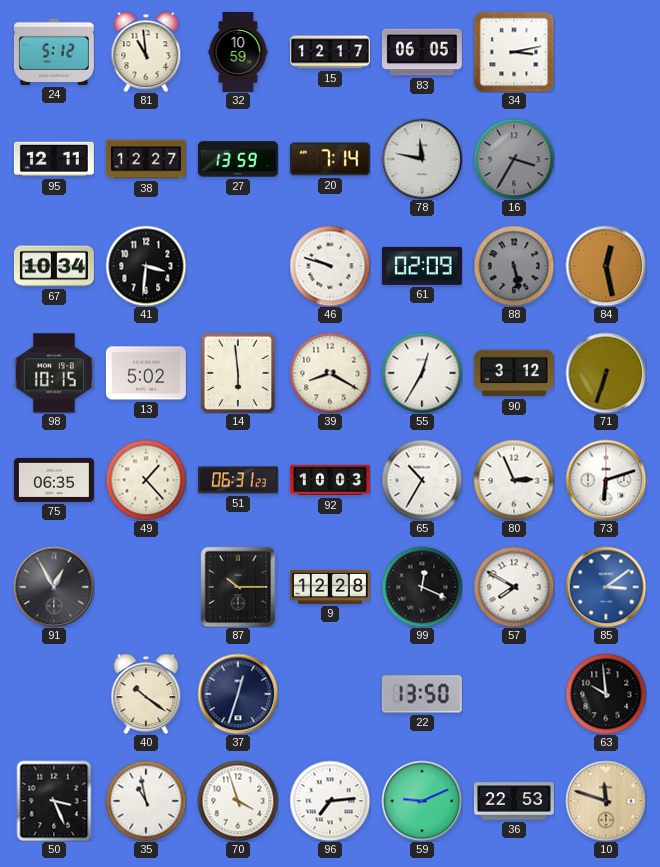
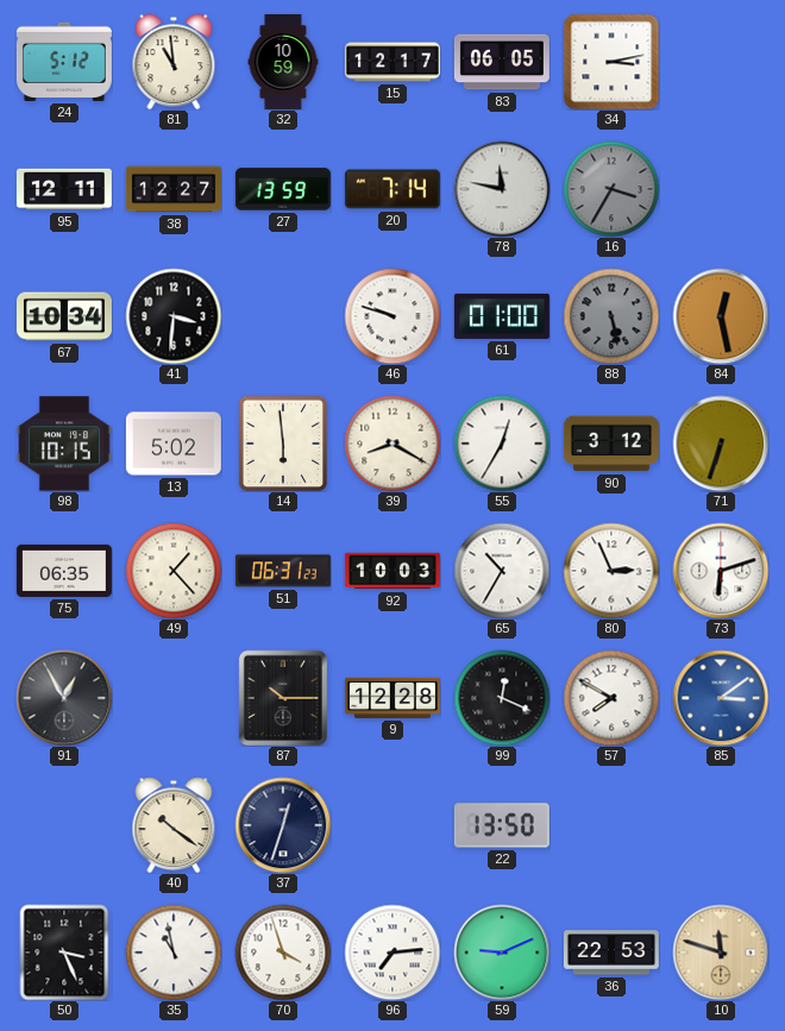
61: 02:09 -> 01:00 (502, 316)
63: 9:59 -> none (606, 694)
